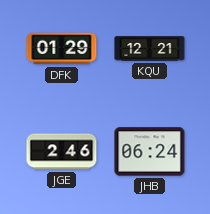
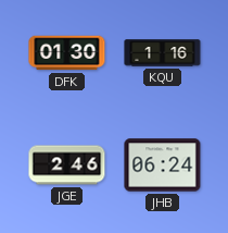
DFK: 01:29 -> 01:30 (67, 53)
KQU: 12:21 -> 1:16 (163, 53)
